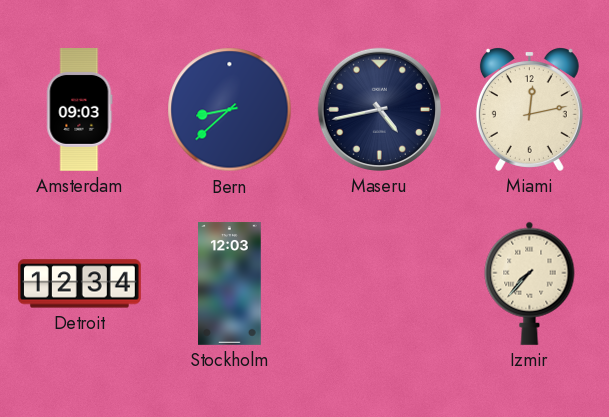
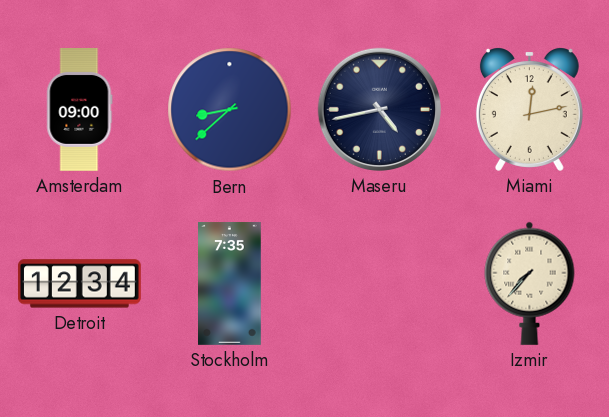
Amsterdam: 09:03 -> 09:00 (80, 110)
Stockholm: 12:03 -> 7:35 (230, 284)
